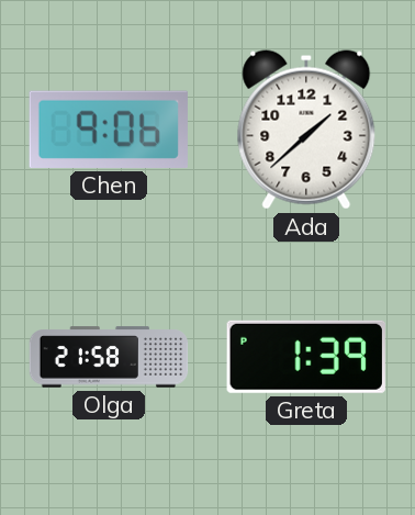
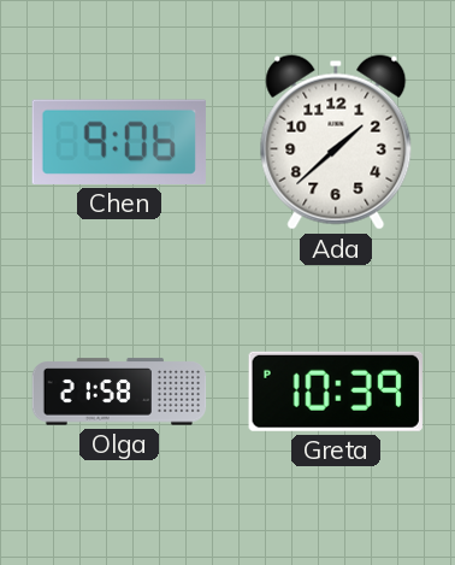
Greta: 1:39 -> 10:39 (336, 392)
